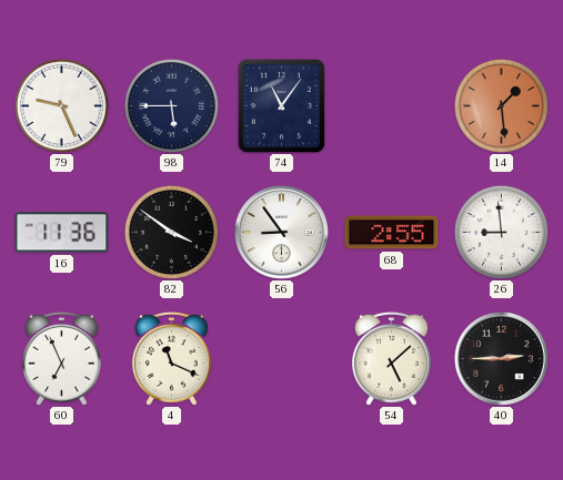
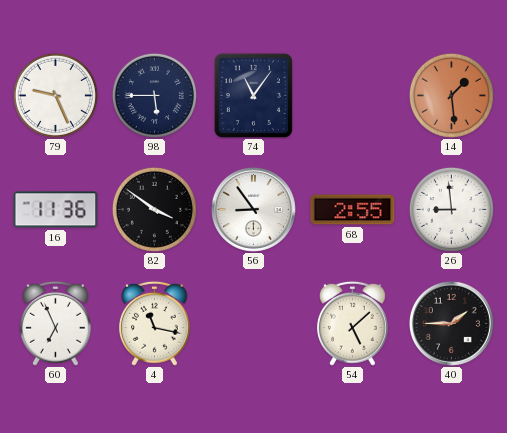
4: 11:19 -> 11:17 (155, 323)
40: 2:45 -> 1:45 (451, 323)
